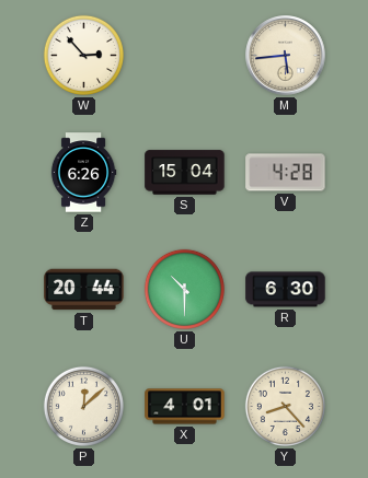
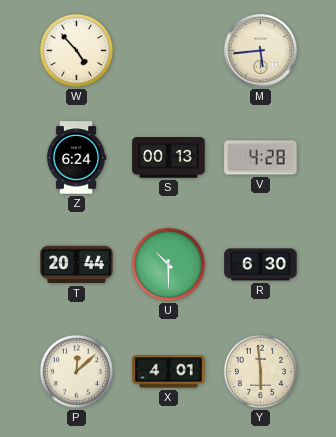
W: 2:53 -> 4:53 (76, 50)
Z: 6:26 -> 6:24 (76, 158)
S: 15:04 -> 00:13 (169, 158)
Y: 8:23 -> 5:59 (260, 371)
